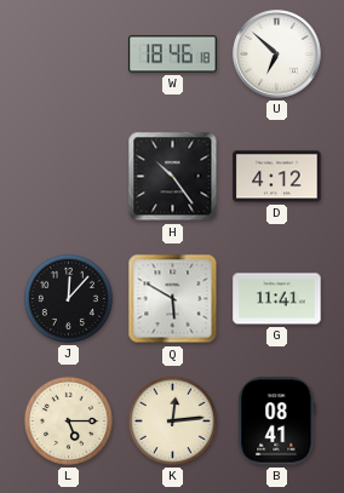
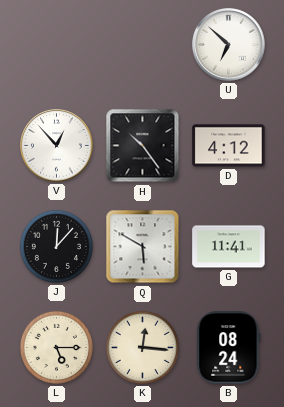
W: 18:46 -> none (173, 55)
V: none -> 12:53 (57, 146)
K: 12:14 -> 12:16 (142, 347)
B: 08:41 -> 08:24 (229, 348)
